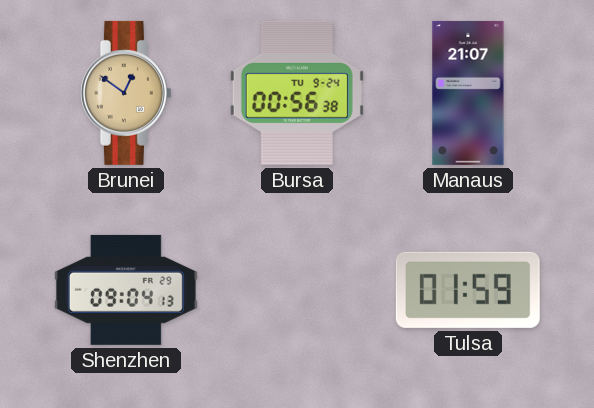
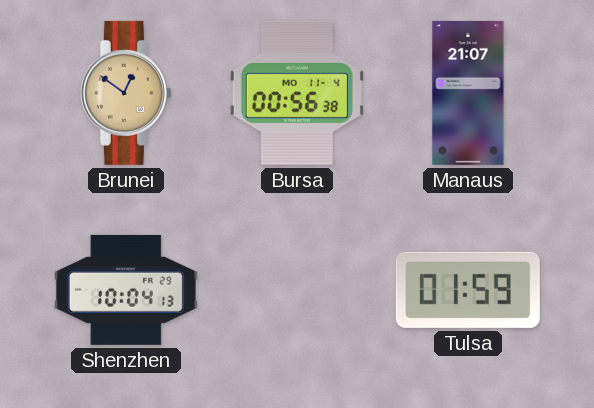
Bursa date: TU 9-24 -> MO 11-4 (297, 93)
Shenzhen: 09:04 -> 10:04 (126, 290)
